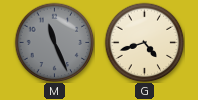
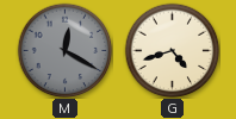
M: 11:26 -> 12:20 (64, 50)
